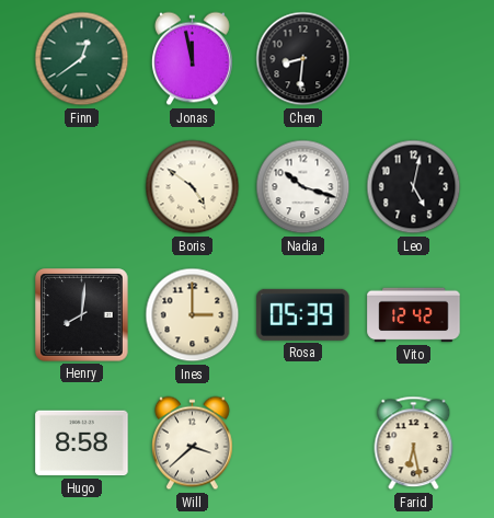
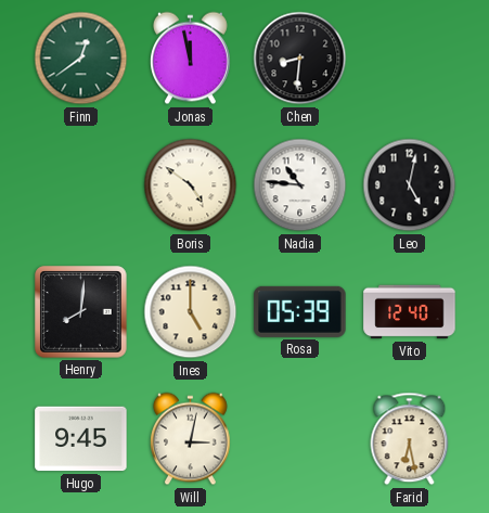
Nadia: 10:18 -> 10:46 (300, 185)
Ines: 3:00 -> 5:00 (191, 312)
Vito: 12:42 -> 12:40 (410, 312)
Hugo: 8:58 -> 9:45 (81, 439)
Will: 3:38 -> 3:02 (190, 439)
